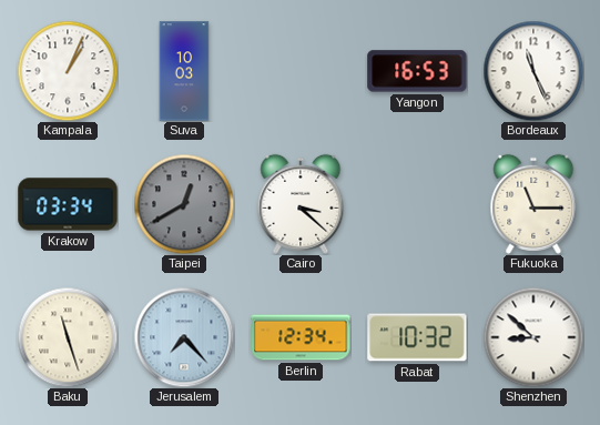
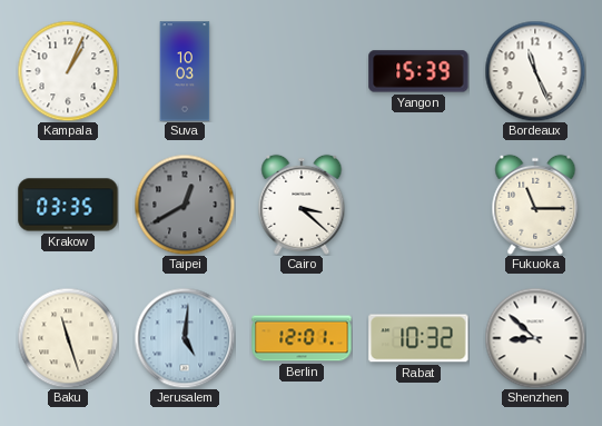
Yangon: 16:53 -> 15:39 (418, 71)
Krakow: 03:34 -> 03:35 (68, 205)
Jerusalem: 7:23 -> 5:01 (185, 338)
Berlin: 12:34 -> 12:01 (302, 338)
